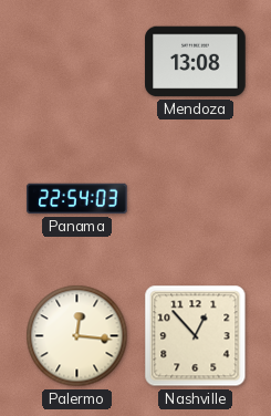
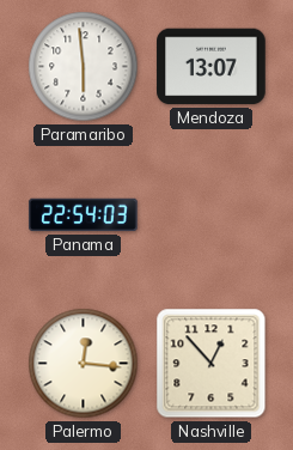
Paramaribo: none -> 5:59 (84, 67)
Mendoza: 13:08 -> 13:07 (212, 67)
